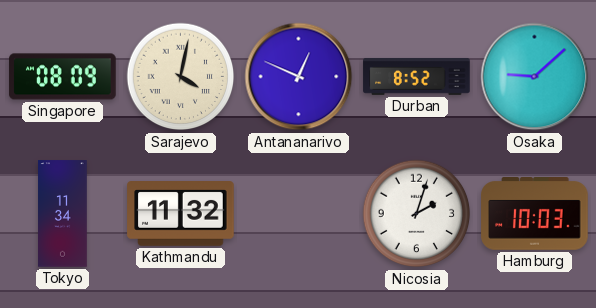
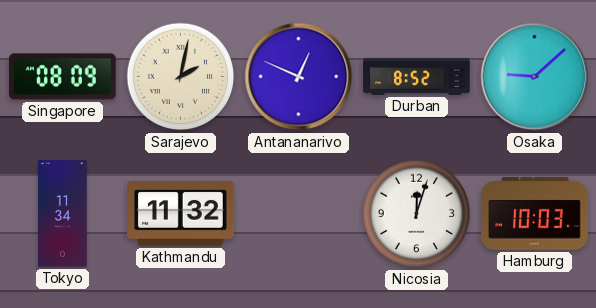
Sarajevo: 4:02 -> 2:02 (181, 77)
Nicosia: 2:03 -> 12:03 (417, 214)
